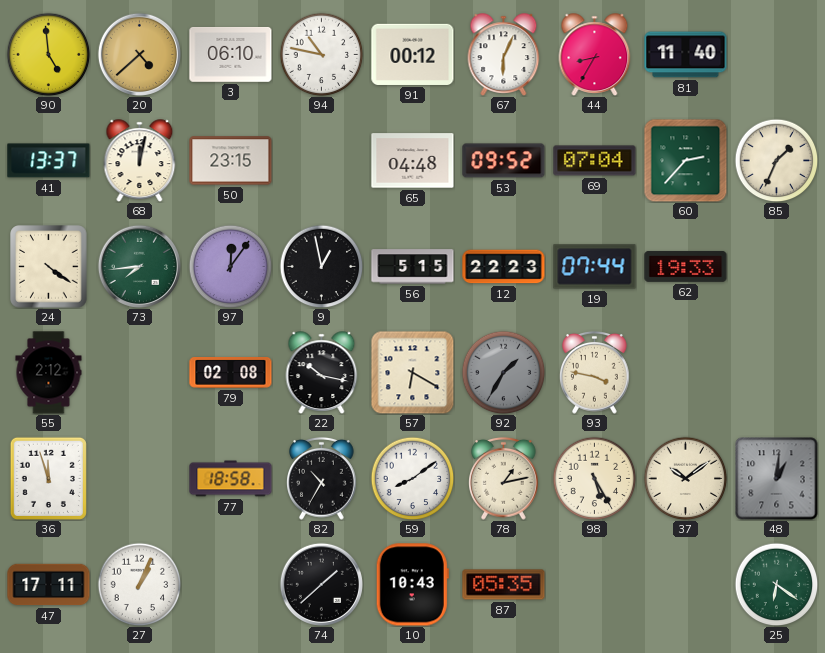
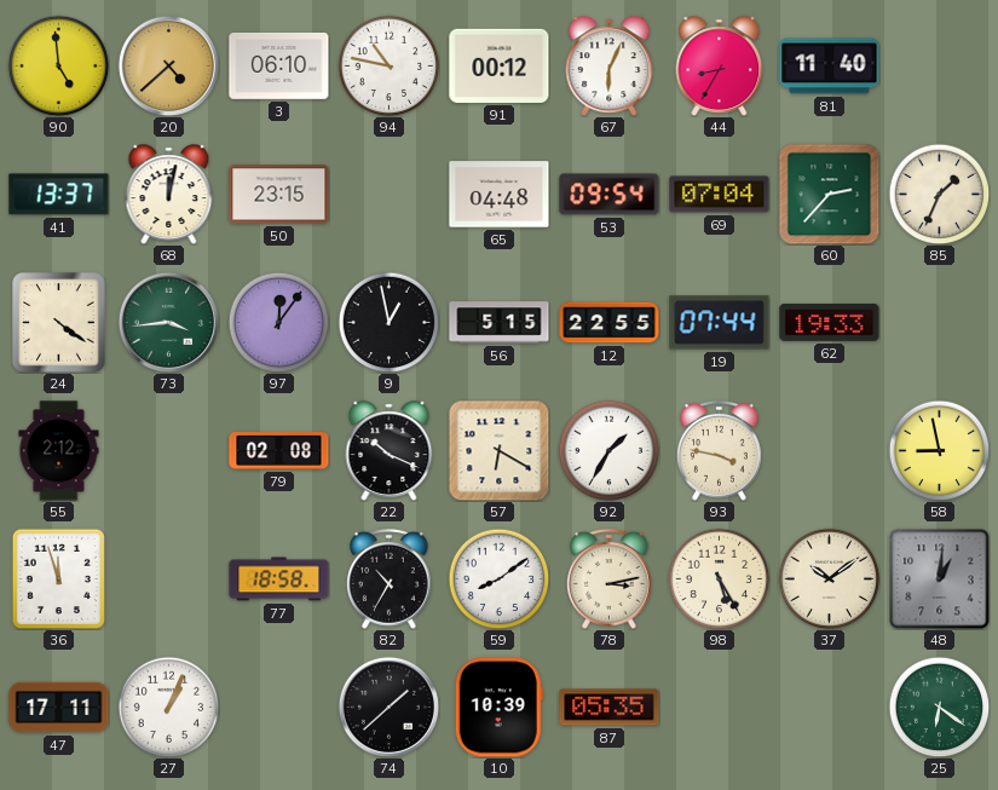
53: 09:52 -> 09:54 (610, 195)
73: 7:44 -> 3:44 (168, 322)
12: 22:23 -> 22:55 (610, 323)
22: 10:17 -> 10:19 (390, 451)
92 dial: grey -> white (608, 450)
58: none -> 8:58 (939, 450)
78: 1:13 -> 3:13 (610, 579)
10: 10:43 -> 10:39 (498, 708)
